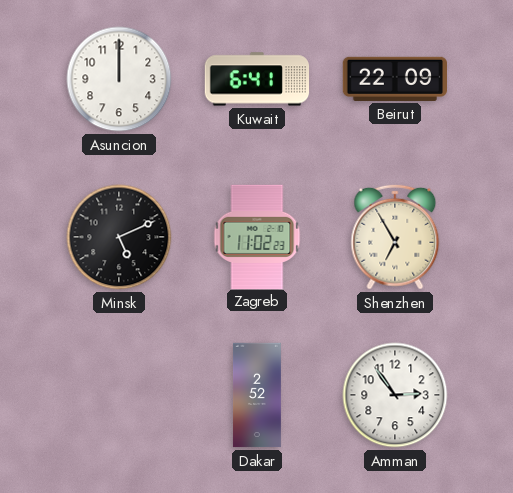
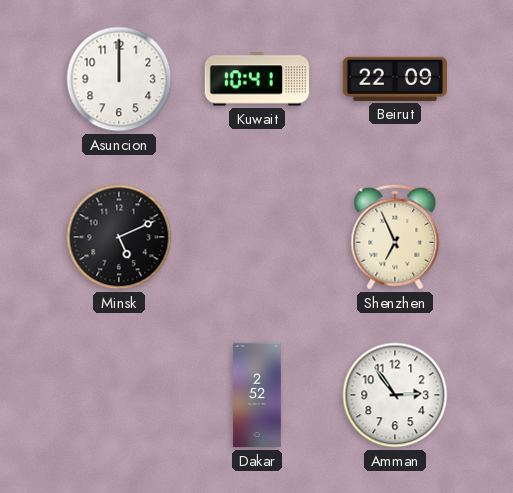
Kuwait: 6:41 -> 10:41 (257, 79)
Zagreb: 11:02 -> none (257, 236)
Shenzhen: 6:55 -> 6:56 (395, 237)
